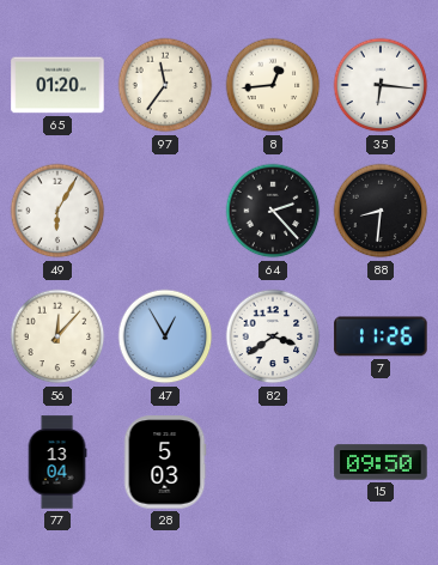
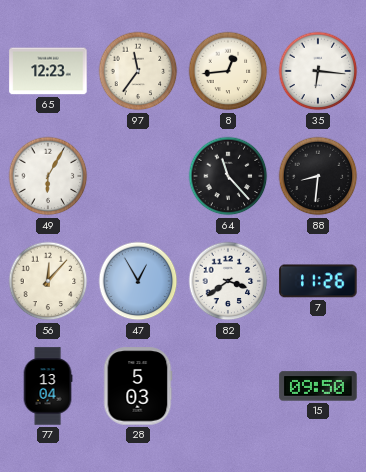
65: 01:20 -> 12:23 (48, 71)
64: 2:23 -> 11:23 (228, 176)
